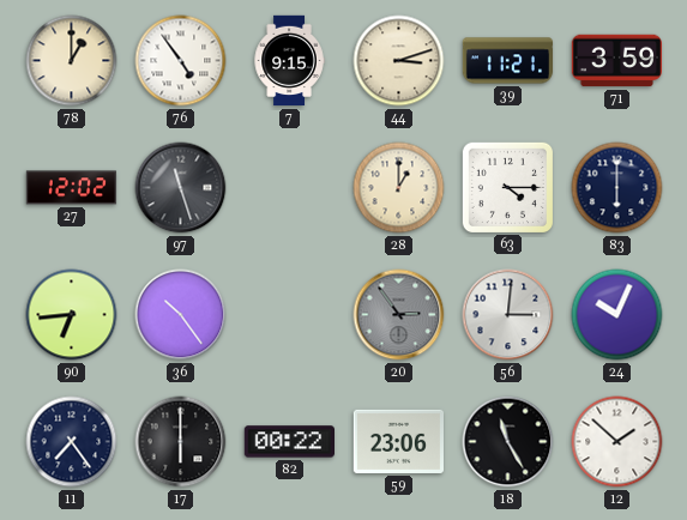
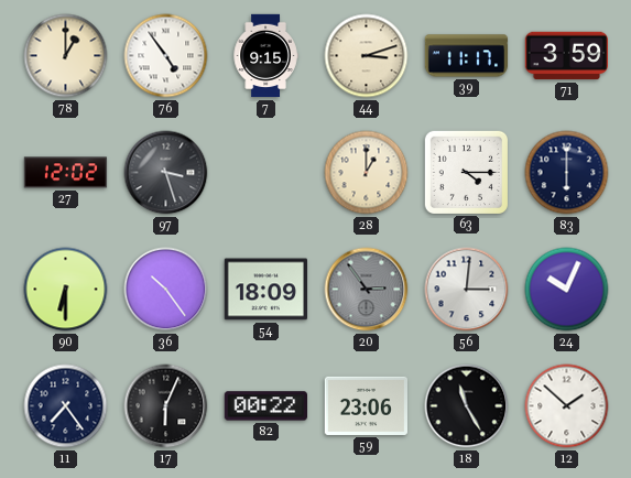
39: 11:21 -> 11:17 (467, 56)
97: 11:27 -> 3:27 (166, 173)
90: 6:44 -> 6:30 (66, 290)
54: none -> 18:09 (265, 290)
17: 6:00 -> 6:04 (166, 406)
